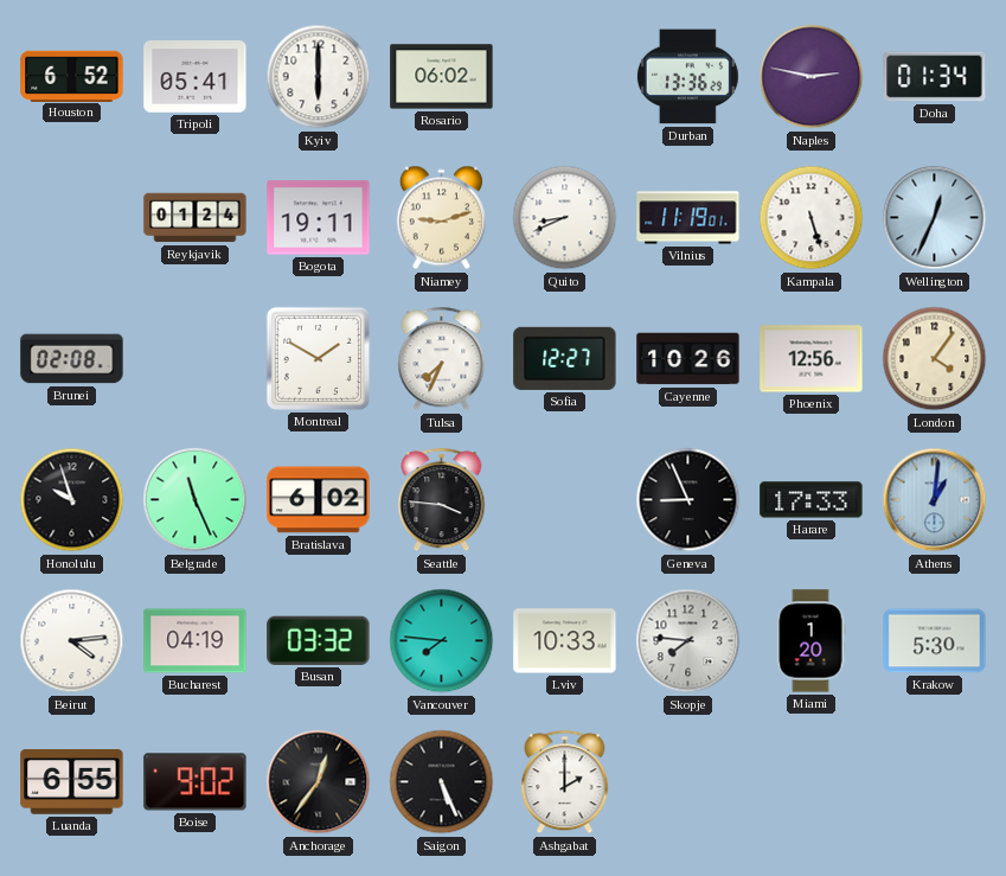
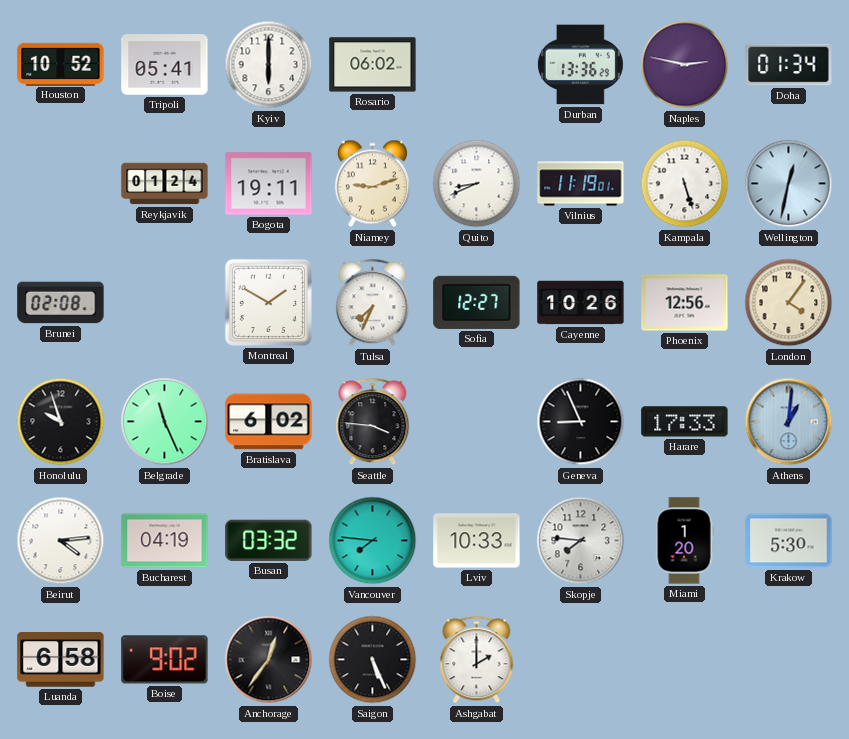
Houston: 6:52 -> 10:52 (61, 64)
Wellington: 12:34 -> 12:32 (789, 184)
Luanda: 6:55 -> 6:58 (61, 660)
